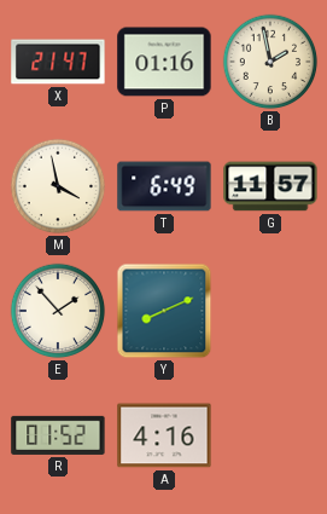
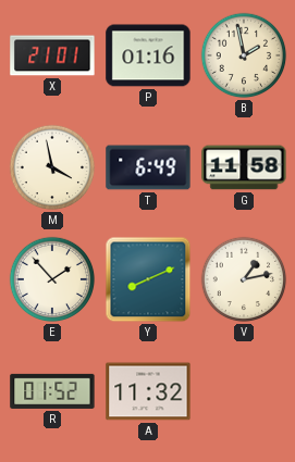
X: 21:47 -> 21:01 (52, 55)
G: 11:57 -> 11:58 (244, 167)
V: none -> 1:13 (244, 279)
A: 4:16 -> 11:32 (148, 391)
